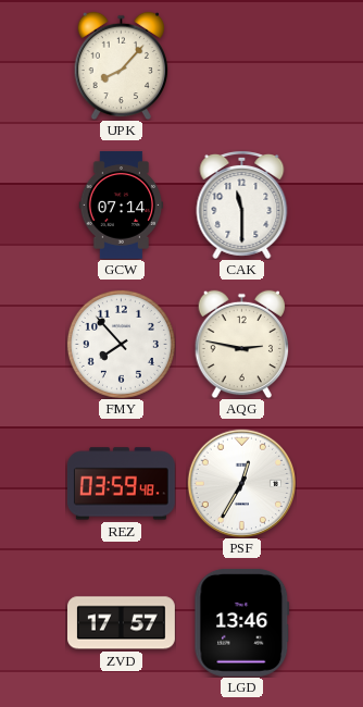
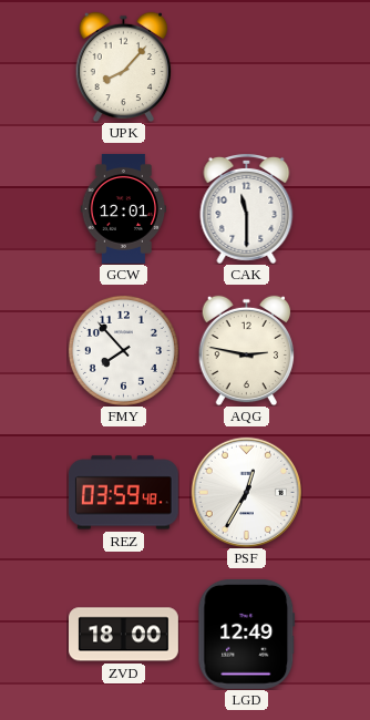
GCW: 07:14 -> 12:01 (124, 209)
ZVD: 17:57 -> 18:00 (124, 635)
LGD: 13:46 -> 12:49 (247, 634)
